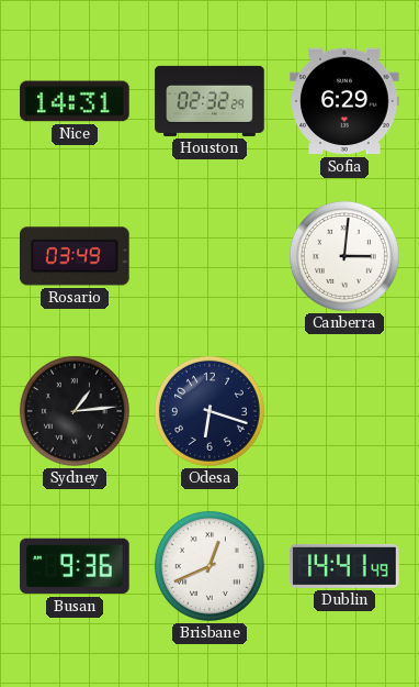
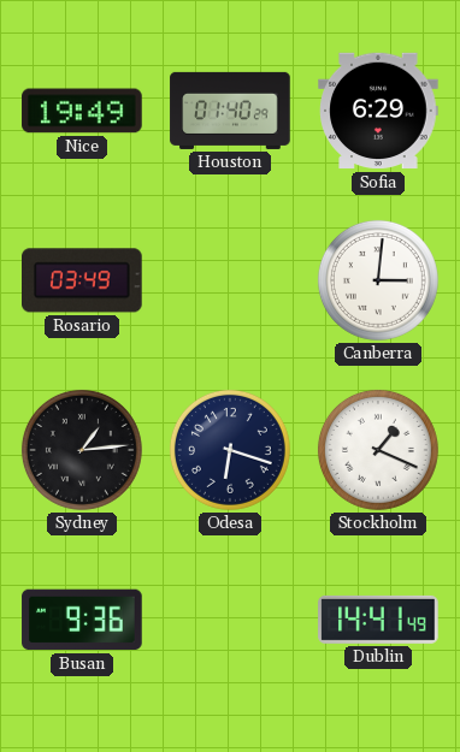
Nice: 14:31 -> 19:49 (82, 111)
Houston: 02:32 -> 01:40 (230, 111)
Stockholm: none -> 1:19 (378, 450)
Brisbane: 12:41 -> none (209, 566)
